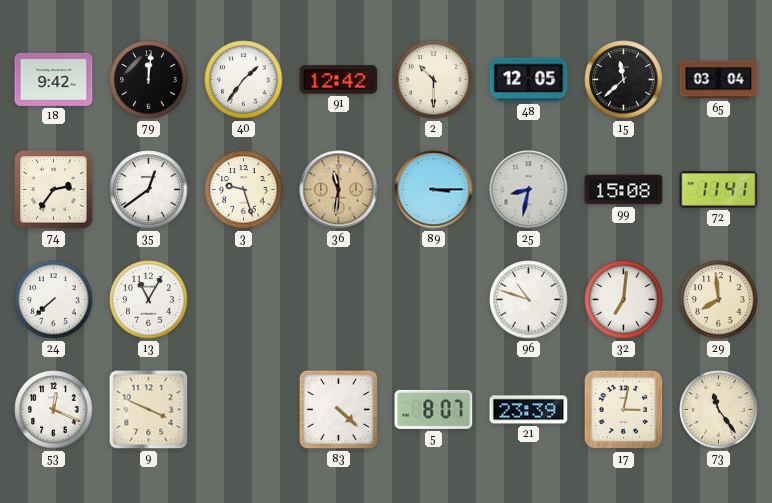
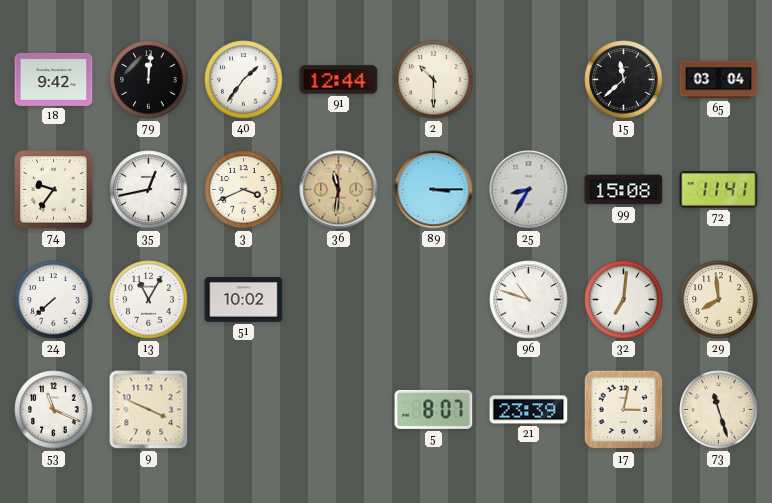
91: 12:42 -> 12:44 (339, 80)
48: 12:05 -> none (529, 80)
74: 2:36 -> 9:36 (54, 190)
35: 12:39 -> 12:43 (149, 190)
3: 9:27 -> 3:41 (244, 190)
25: 8:32 -> 8:35 (529, 190)
51: none -> 10:02 (244, 300)
53: 12:19 -> 11:19 (54, 410)
83: 4:22 -> none (338, 409)
73: 11:24 -> 11:27 (719, 410)
